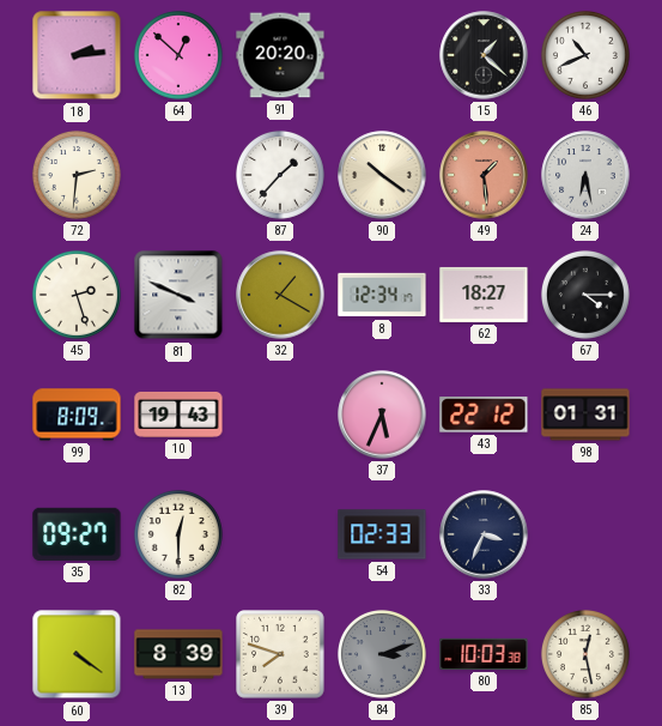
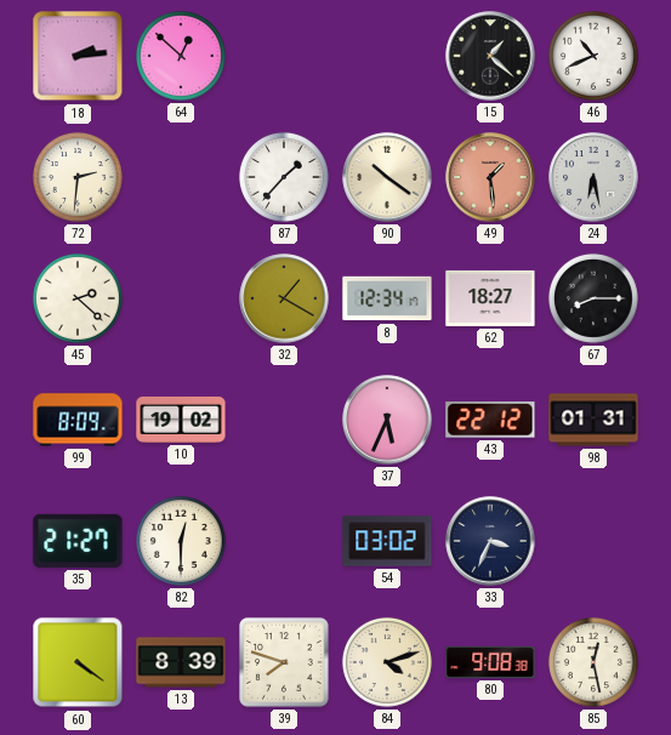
91: 20:20 -> none (280, 55)
45: 2:27 -> 2:22 (78, 298)
81: 3:49 -> none (178, 295)
67: 4:15 -> 8:15 (593, 298)
10: 19:43 -> 19:02 (181, 420)
35: 09:27 -> 21:27 (78, 541)
54: 02:33 -> 03:02 (387, 541)
84: 3:12 -> 4:12 (387, 662)
84 dial: grey -> cream (387, 662)
80: 10:03 -> 9:08 (490, 662)
